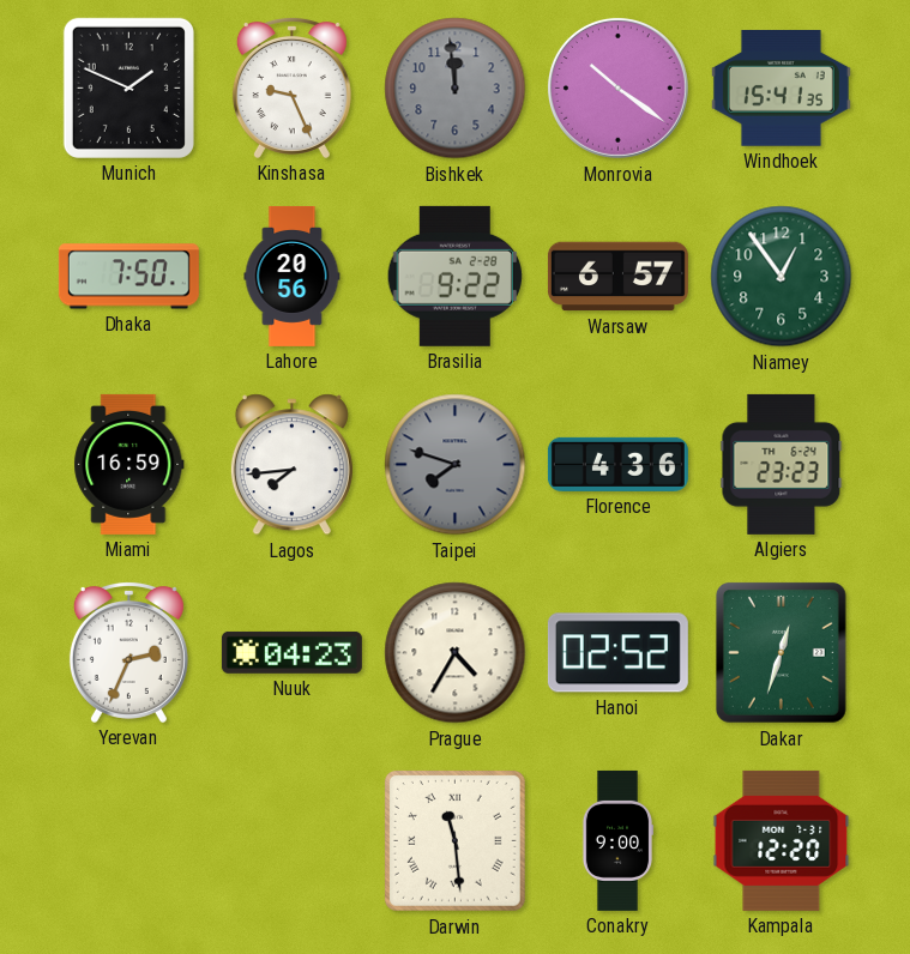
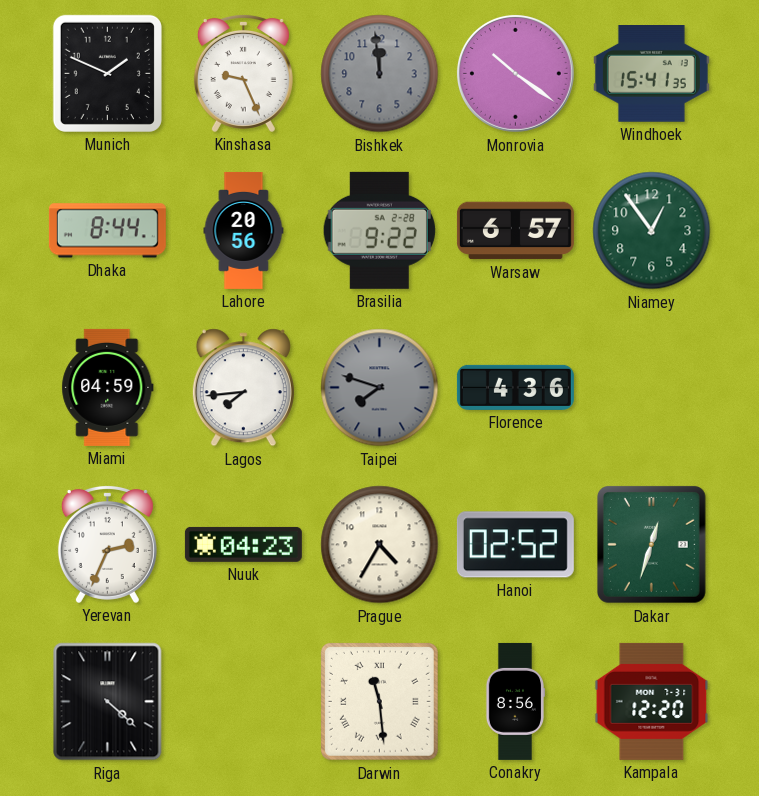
Dhaka: 7:50 -> 8:44 (107, 231)
Miami: 16:59 -> 04:59 (108, 387)
Algiers: 23:23 -> none (782, 464)
Riga: none -> 4:22 (108, 702)
Conakry: 9:00 -> 8:56 (514, 701)
